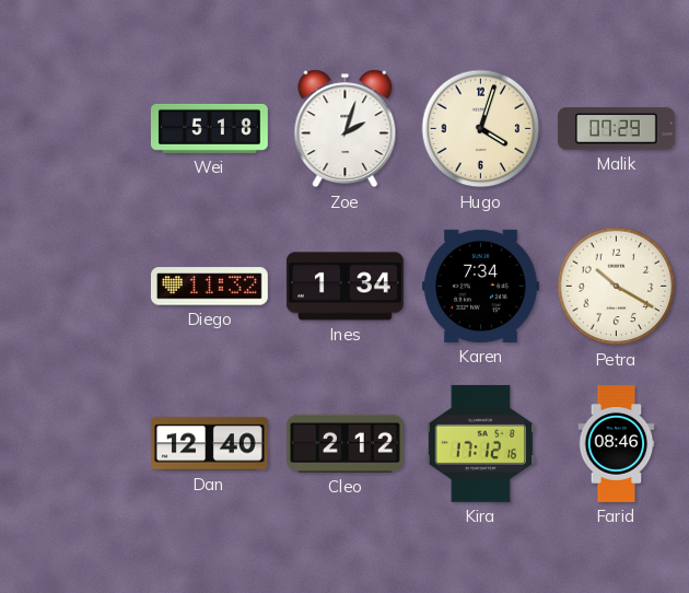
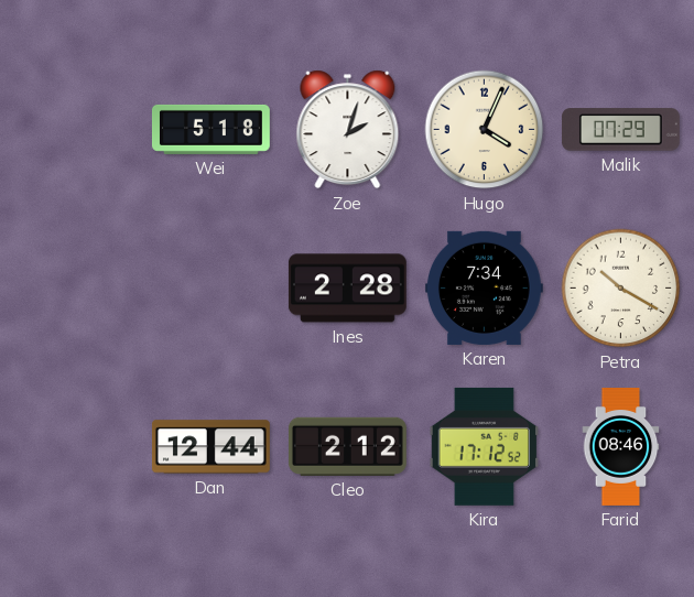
Hugo: 4:03 -> 4:04 (485, 130)
Diego: 11:32 -> none (209, 287)
Ines: 1:34 -> 2:28 (347, 289)
Dan: 12:40 -> 12:44 (210, 447)
Kira: 17:12:16 -> 17:12:52 (484, 446)
